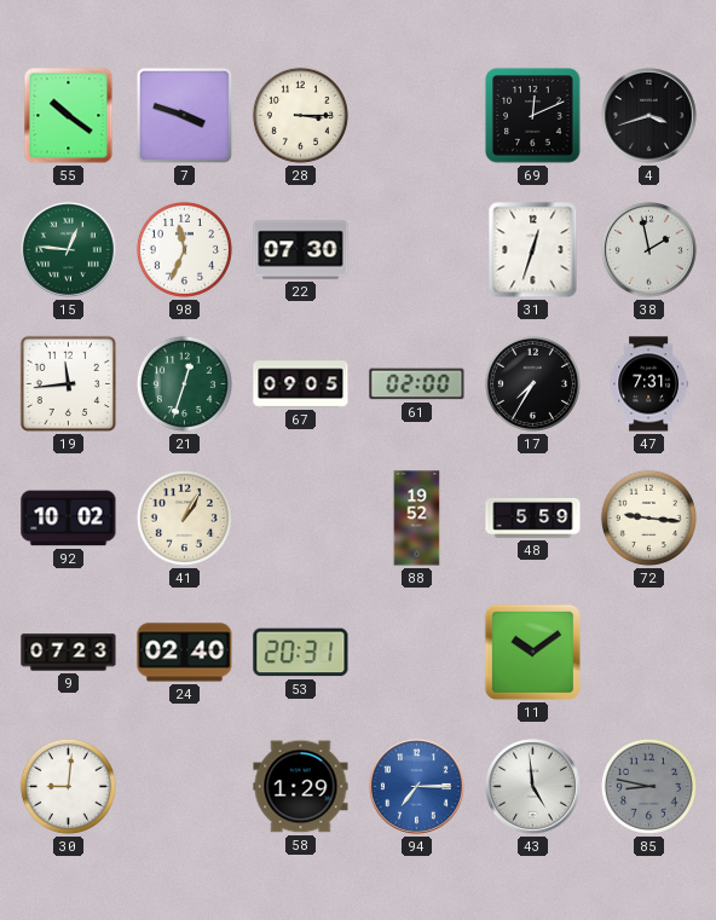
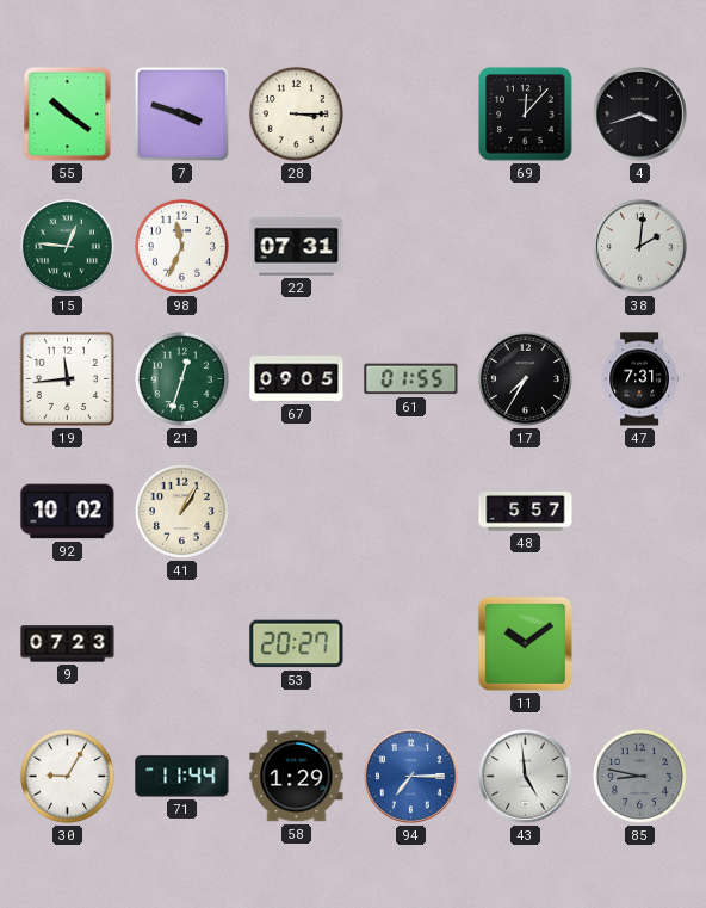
69: 12:11 -> 12:07 (526, 115)
22: 07:30 -> 07:31 (297, 247)
31: 12:33 -> none (533, 250)
38: 1:58 -> 2:01 (640, 247)
61: 02:00 -> 01:55 (411, 379)
88: 19:52 -> none (417, 519)
48: 5:59 -> 5:57 (526, 512)
72: 9:16 -> none (648, 517)
24: 02:40 -> none (185, 653)
53: 20:31 -> 20:27 (297, 644)
30: 9:01 -> 9:05 (67, 776)
71: none -> 11:44 (182, 777)
